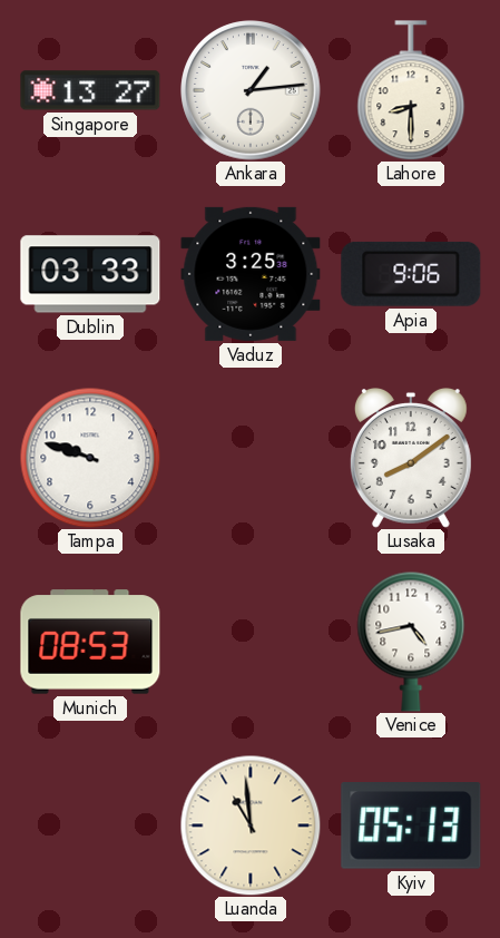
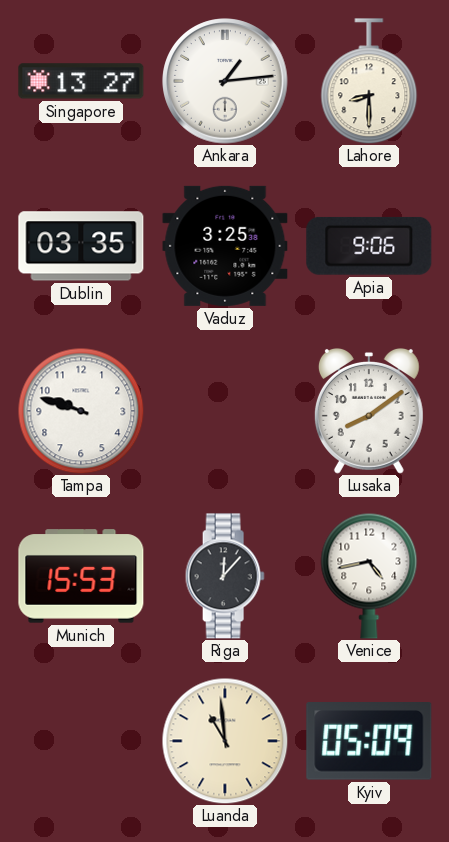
Dublin: 03:33 -> 03:35 (81, 246)
Munich: 08:53 -> 15:53 (81, 576)
Riga: none -> 12:07 (225, 576)
Kyiv: 05:13 -> 05:09 (369, 742)
